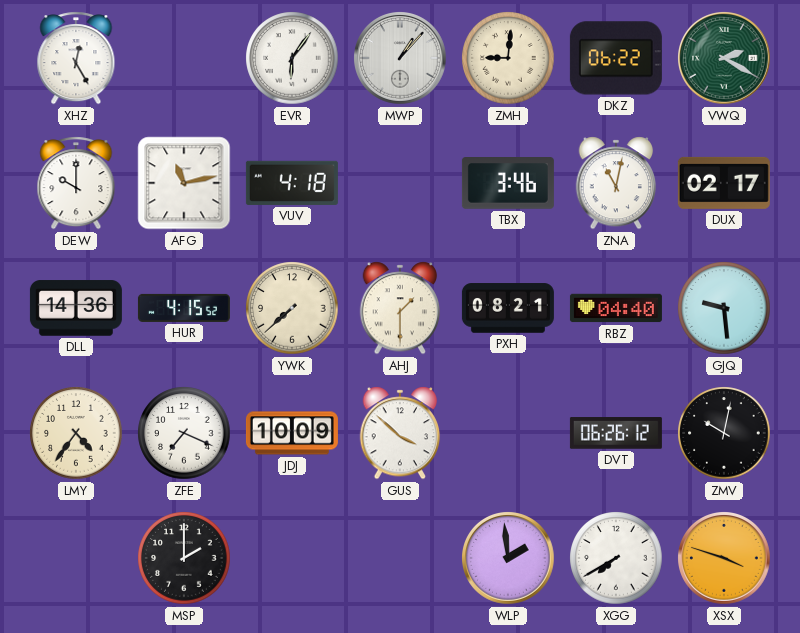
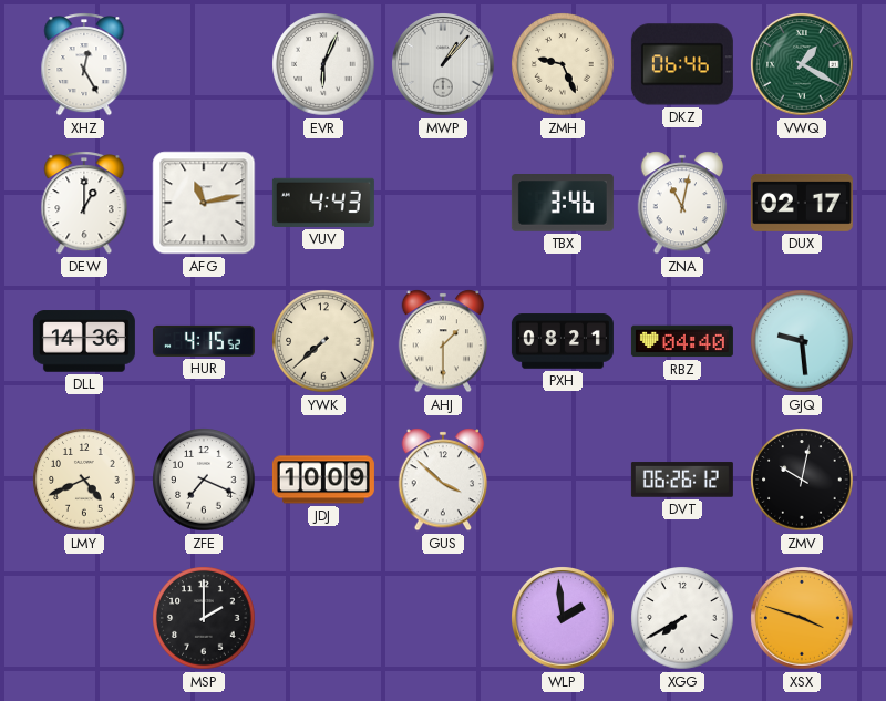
EVR: 6:06 -> 6:04 (323, 64)
ZMH: 9:01 -> 9:26 (563, 64)
DKZ: 06:22 -> 06:46 (682, 64)
VWQ: 2:20 -> 1:20 (803, 65)
DEW: 10:00 -> 1:00 (84, 203)
VUV: 4:18 -> 4:43 (323, 203)
LMY: 4:36 -> 4:41 (84, 480)
